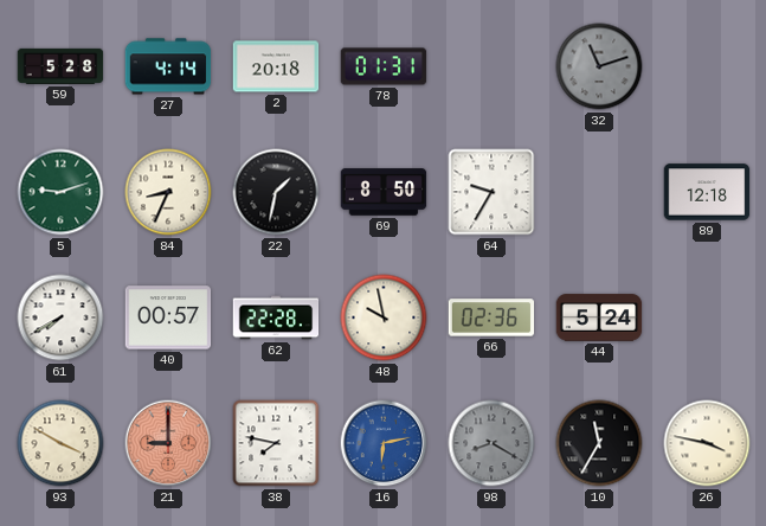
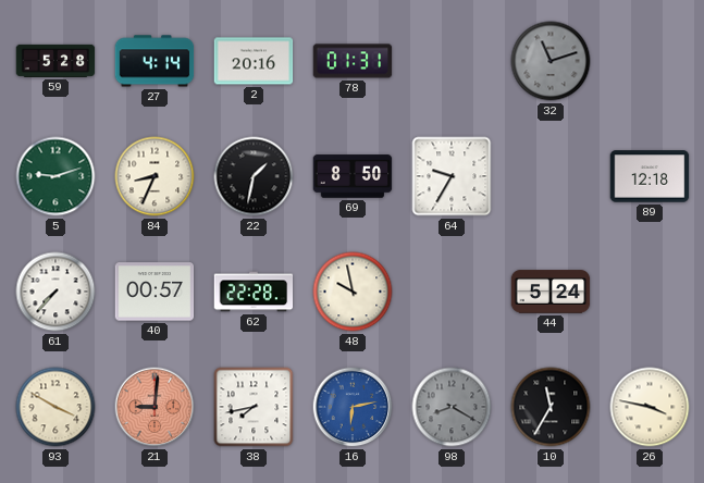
2: 20:18 -> 20:16 (254, 61)
61: 7:40 -> 7:37 (55, 292)
66: 02:36 -> none (491, 317)
21: 9:00 -> 9:01 (155, 407)
38: 7:47 -> 7:43 (254, 407)
